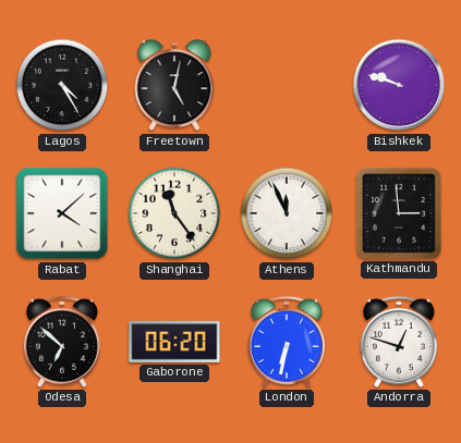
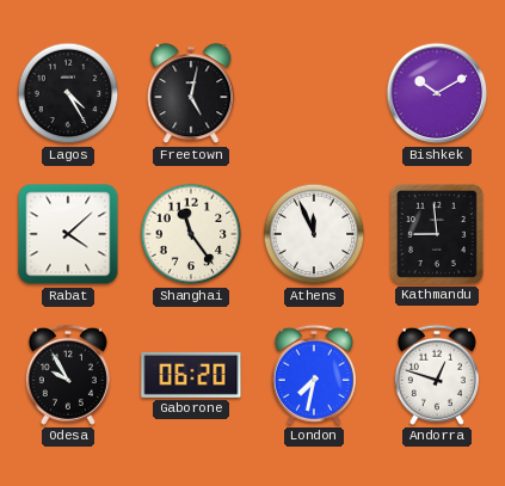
Bishkek: 9:48 -> 10:10 (437, 93)
Kathmandu: 2:59 -> 8:59 (437, 234)
Odesa: 6:52 -> 9:55 (68, 375)
London: 6:32 -> 7:32 (314, 375)
